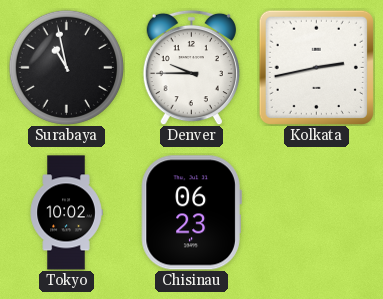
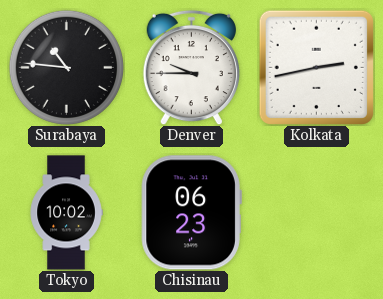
Surabaya: 10:58 -> 10:46 (66, 67)
